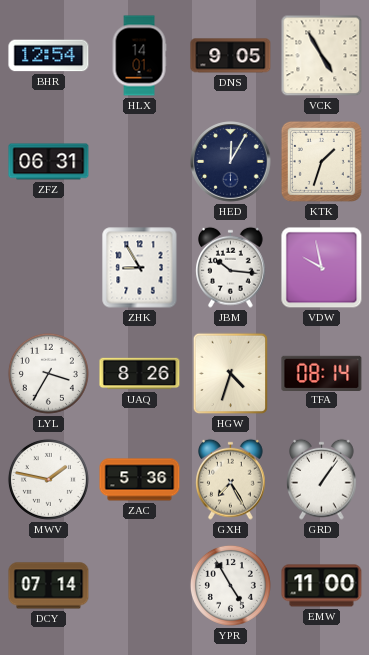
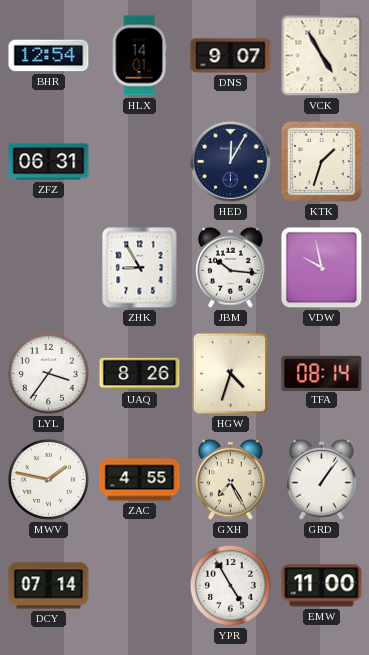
DNS: 9:05 -> 9:07 (231, 56)
LYL: 3:35 -> 3:36 (48, 373)
ZAC: 5:36 -> 4:55 (140, 480)
